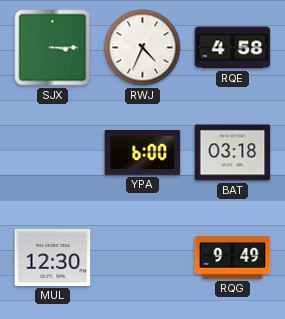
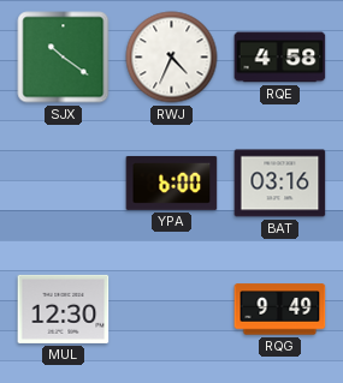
SJX: 3:15 -> 10:21 (64, 58)
BAT: 03:18 -> 03:16 (280, 184)
